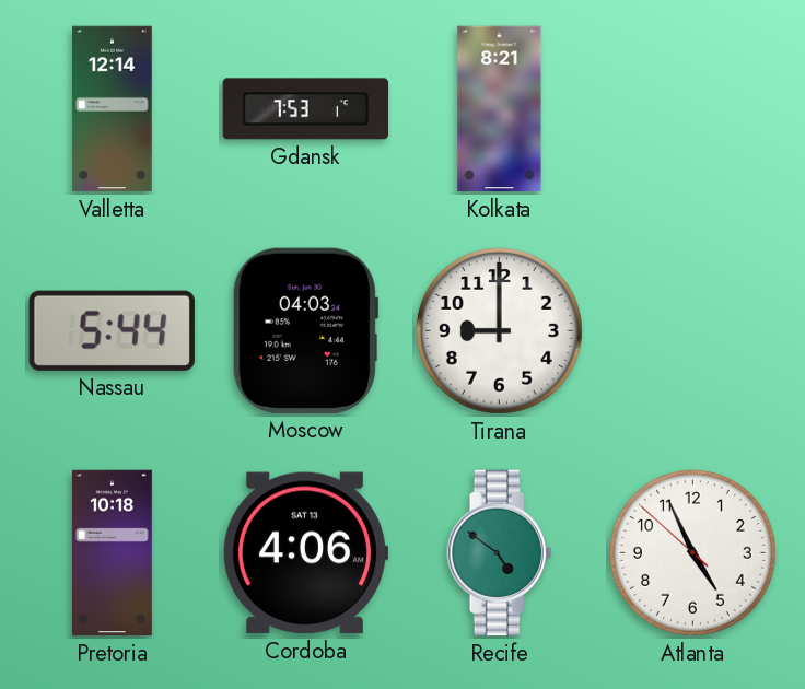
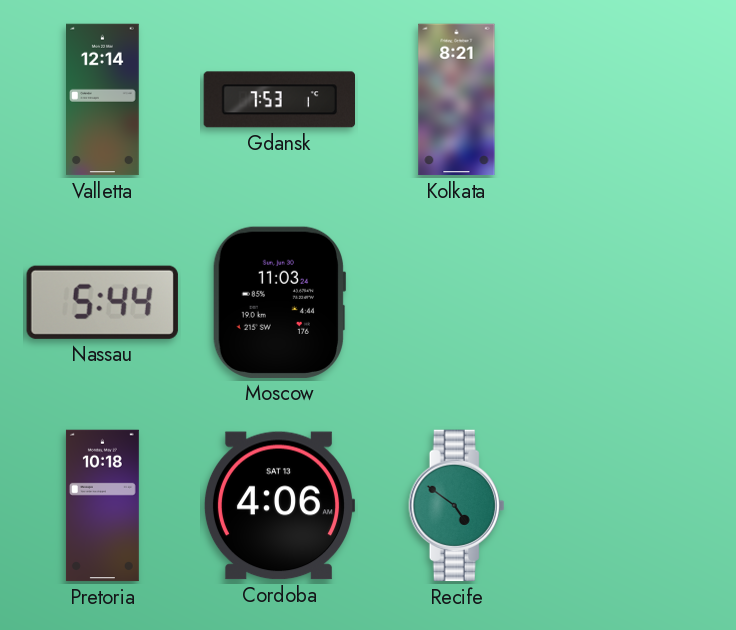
Moscow: 04:03 -> 11:03 (278, 302)
Tirana: 9:00 -> none (499, 330)
Atlanta: 4:55 -> none (692, 552)
